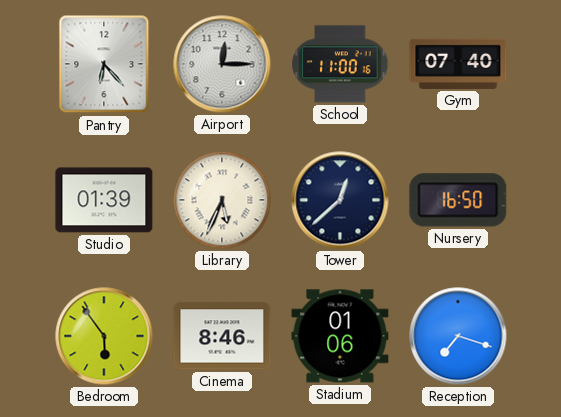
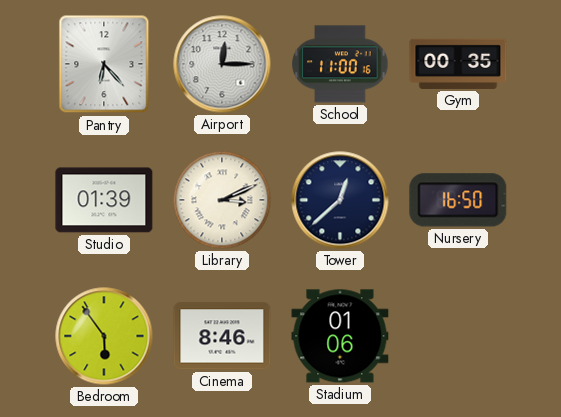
Gym: 07:40 -> 00:35 (458, 64)
Library: 5:34 -> 3:11 (222, 200)
Reception: 7:18 -> none (458, 336)
